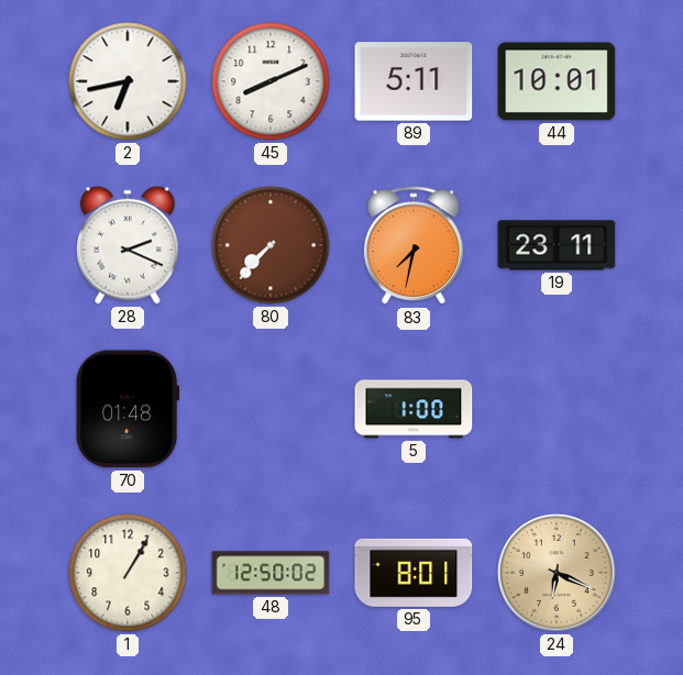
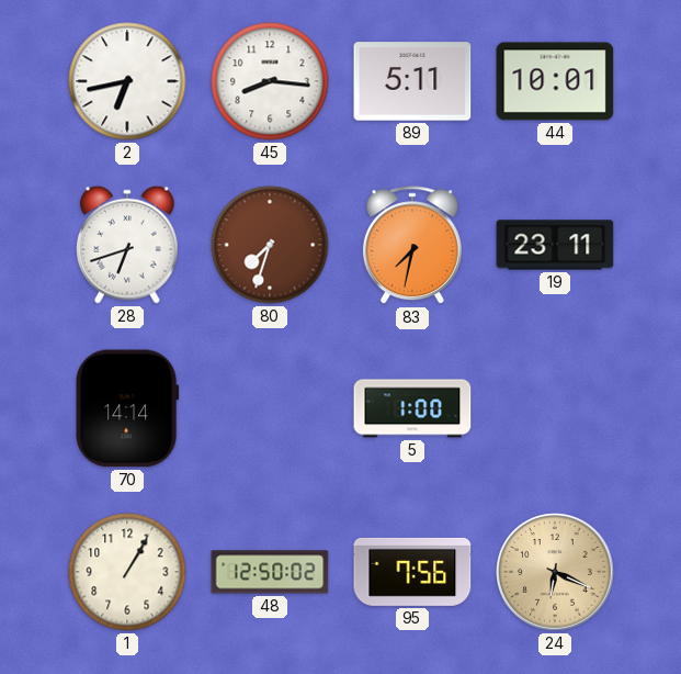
45: 8:11 -> 8:16 (270, 81)
28: 2:19 -> 6:42 (128, 245)
80: 7:37 -> 7:33 (270, 245)
70: 01:48 -> 14:14 (128, 408)
95: 8:01 -> 7:56 (412, 572)
